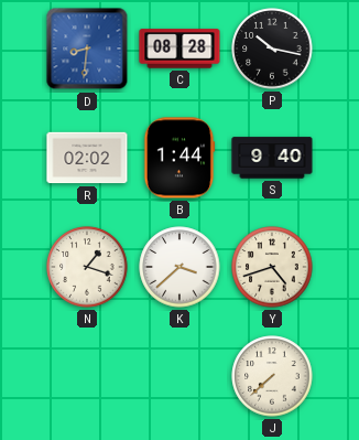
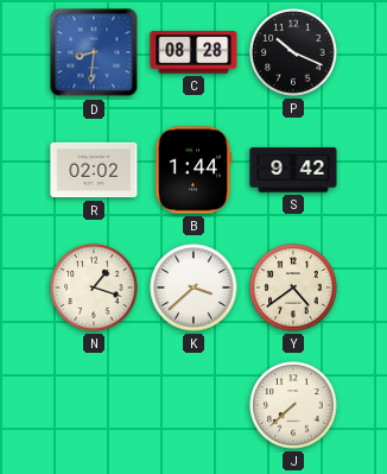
P: 10:17 -> 10:19 (293, 52)
S: 9:40 -> 9:42 (293, 170)
Y: 4:42 -> 4:39 (293, 287)
